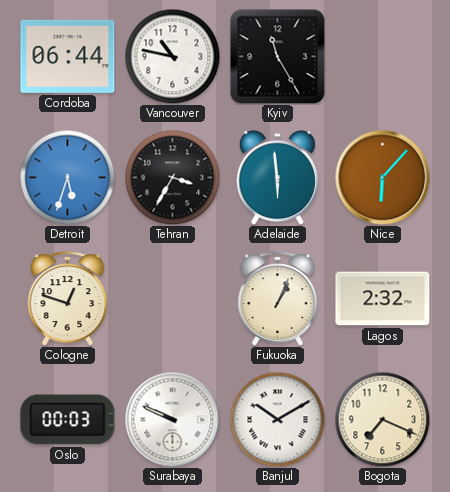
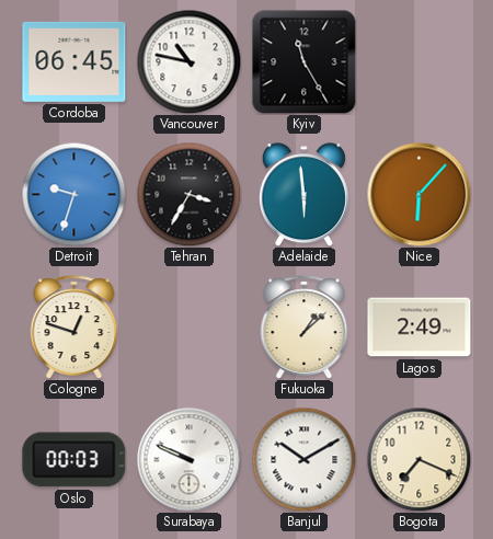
Cordoba: 06:44 -> 06:45 (74, 61)
Detroit: 5:33 -> 9:33 (73, 194)
Fukuoka: 1:04 -> 1:08 (305, 328)
Lagos: 2:32 -> 2:49 (420, 328)
